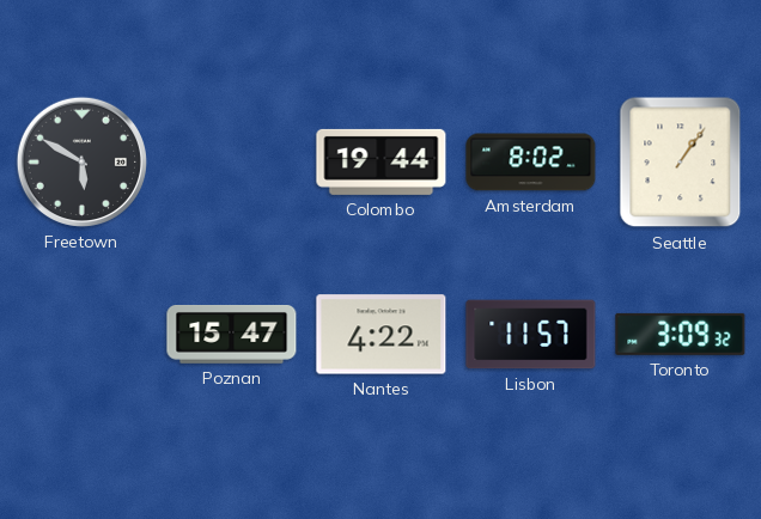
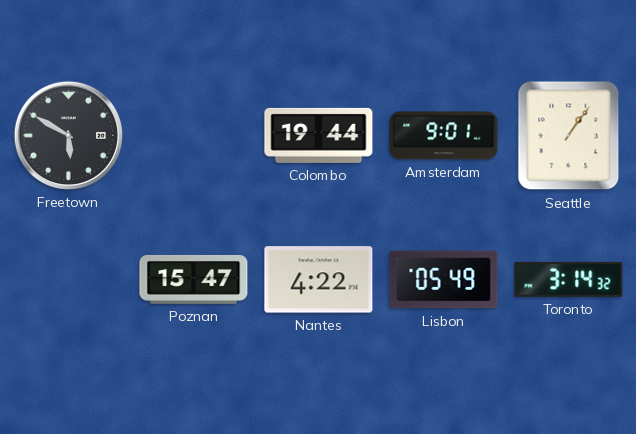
Amsterdam: 8:02 -> 9:01 (444, 136)
Lisbon: 11:57 -> 05:49 (444, 280)
Toronto: 3:09 -> 3:14 (569, 279)
